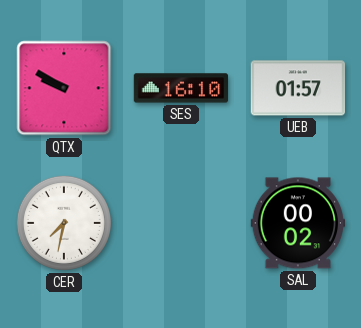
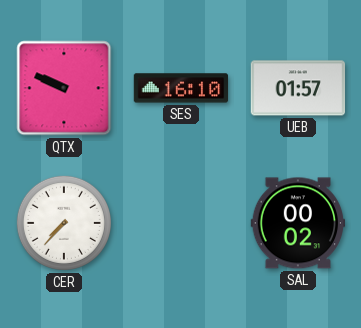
QTX: 9:50 -> 9:49 (64, 88)
CER: 7:32 -> 7:37 (64, 223)
